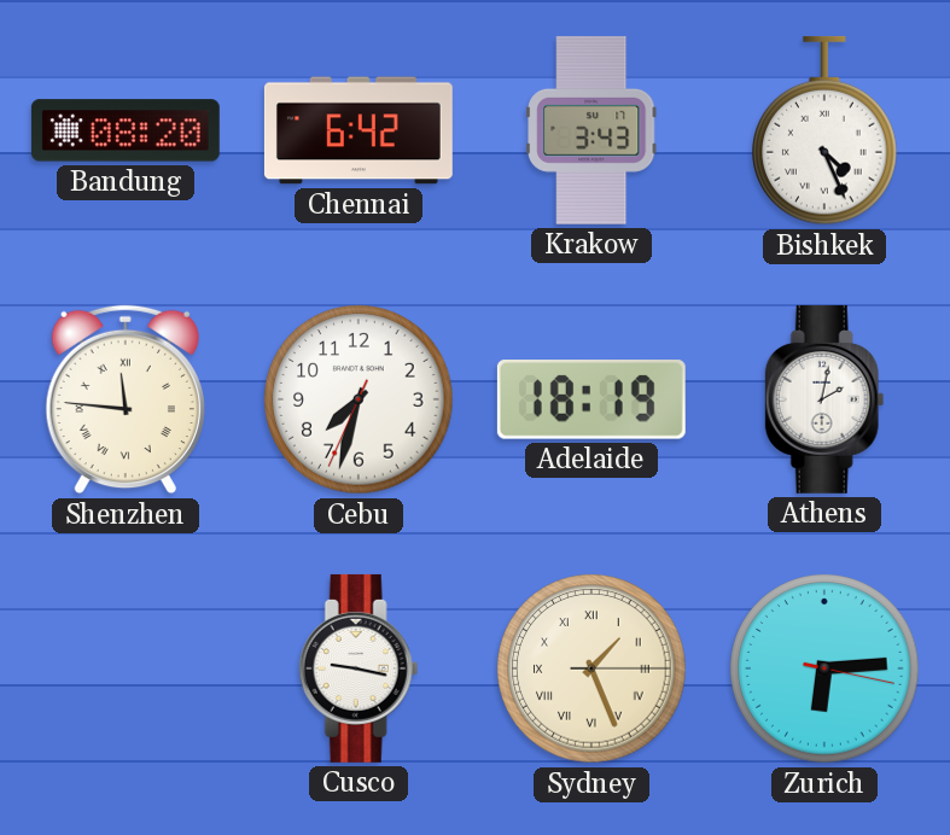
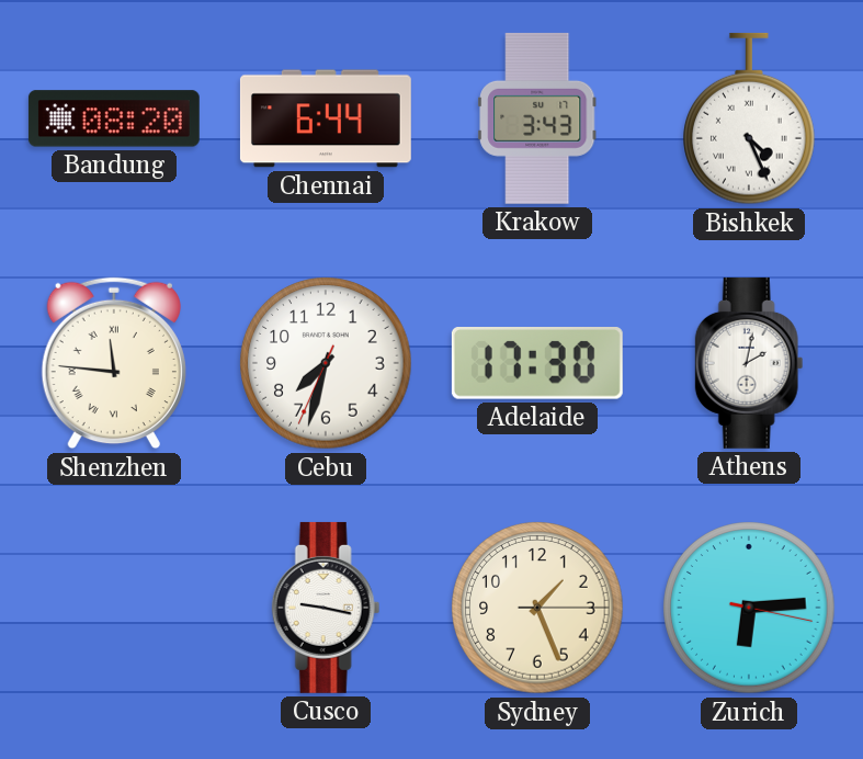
Chennai: 6:42 -> 6:44 (326, 118)
Adelaide: 18:19 -> 17:30 (537, 364)
Sydney numerals: Roman -> Arabic (537, 608)
